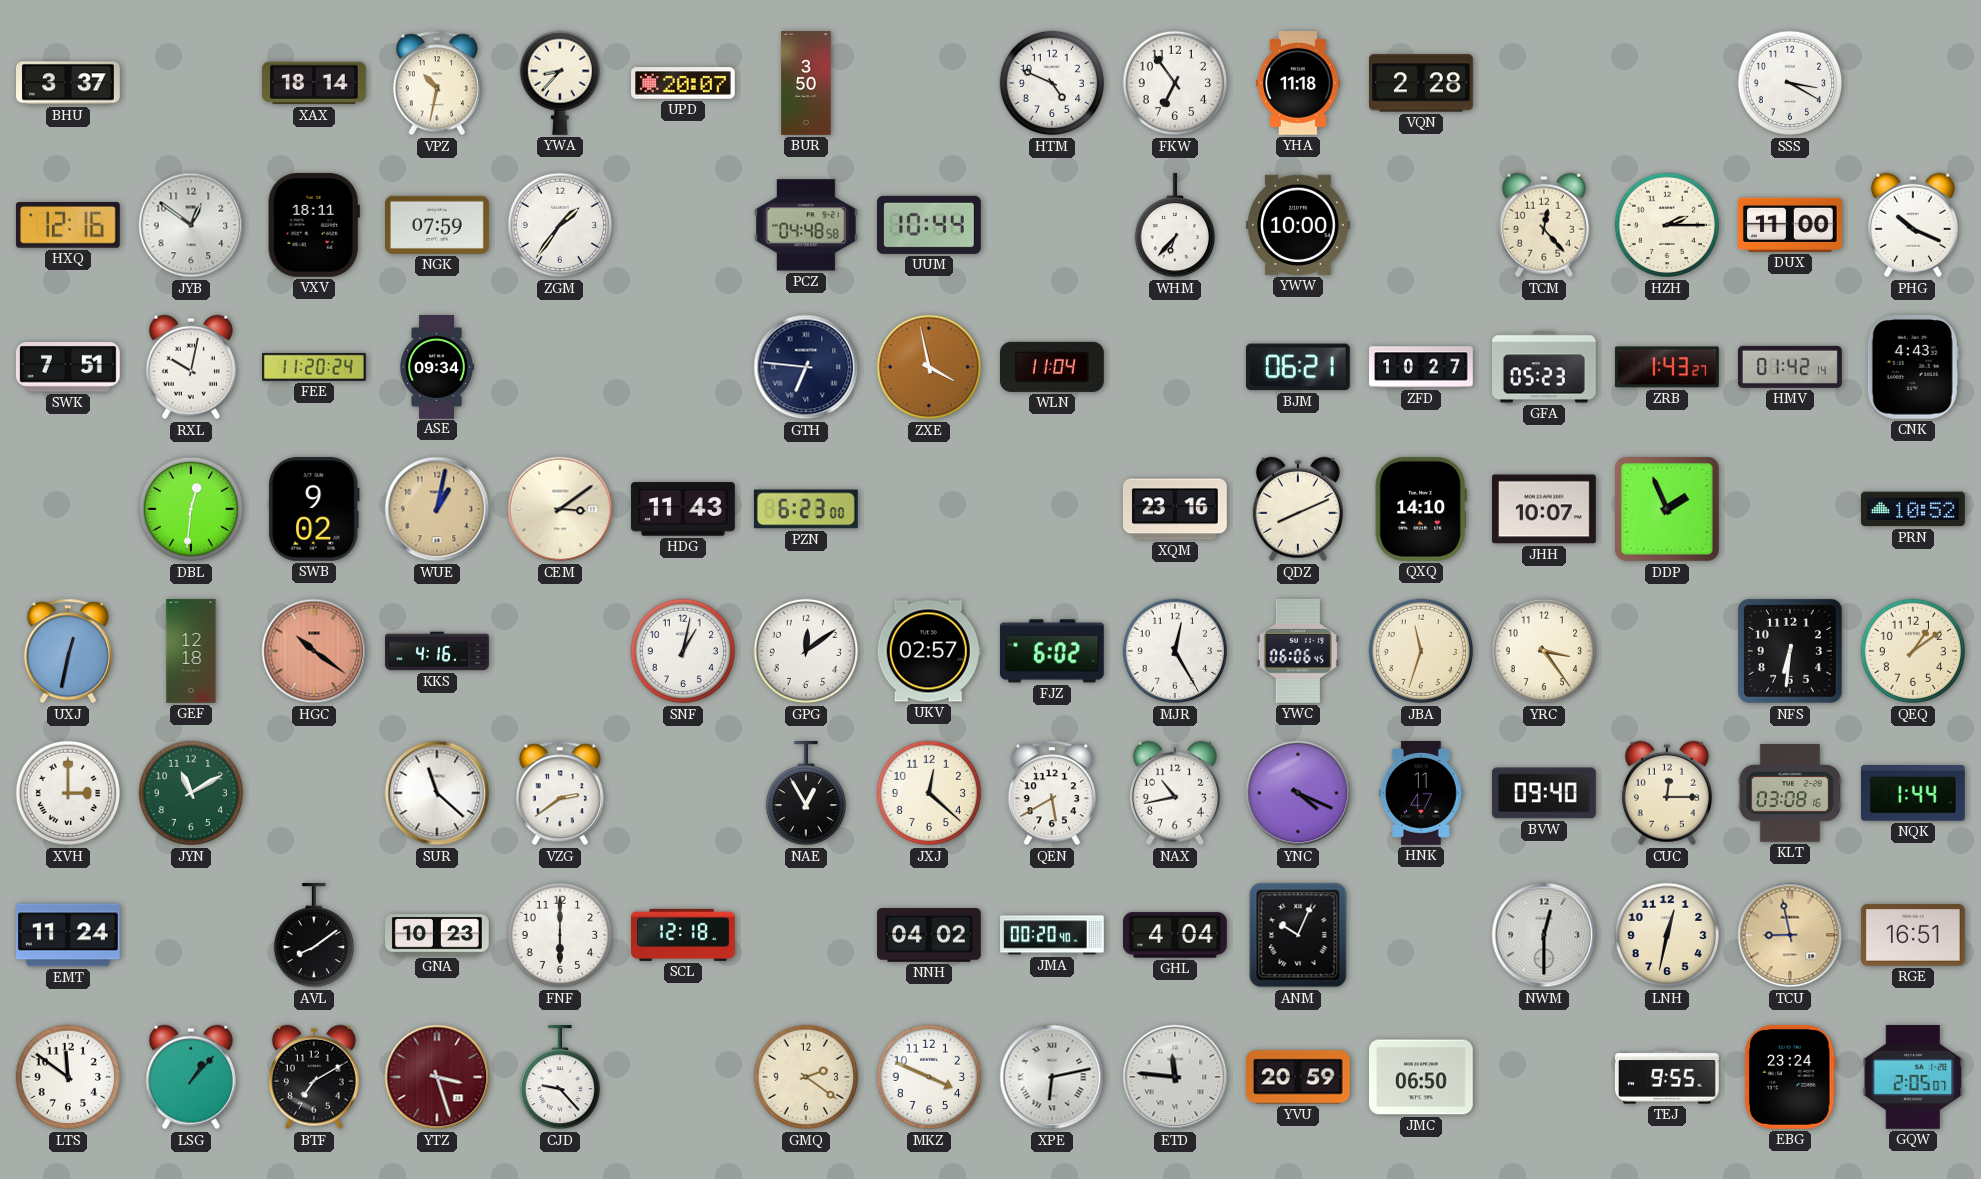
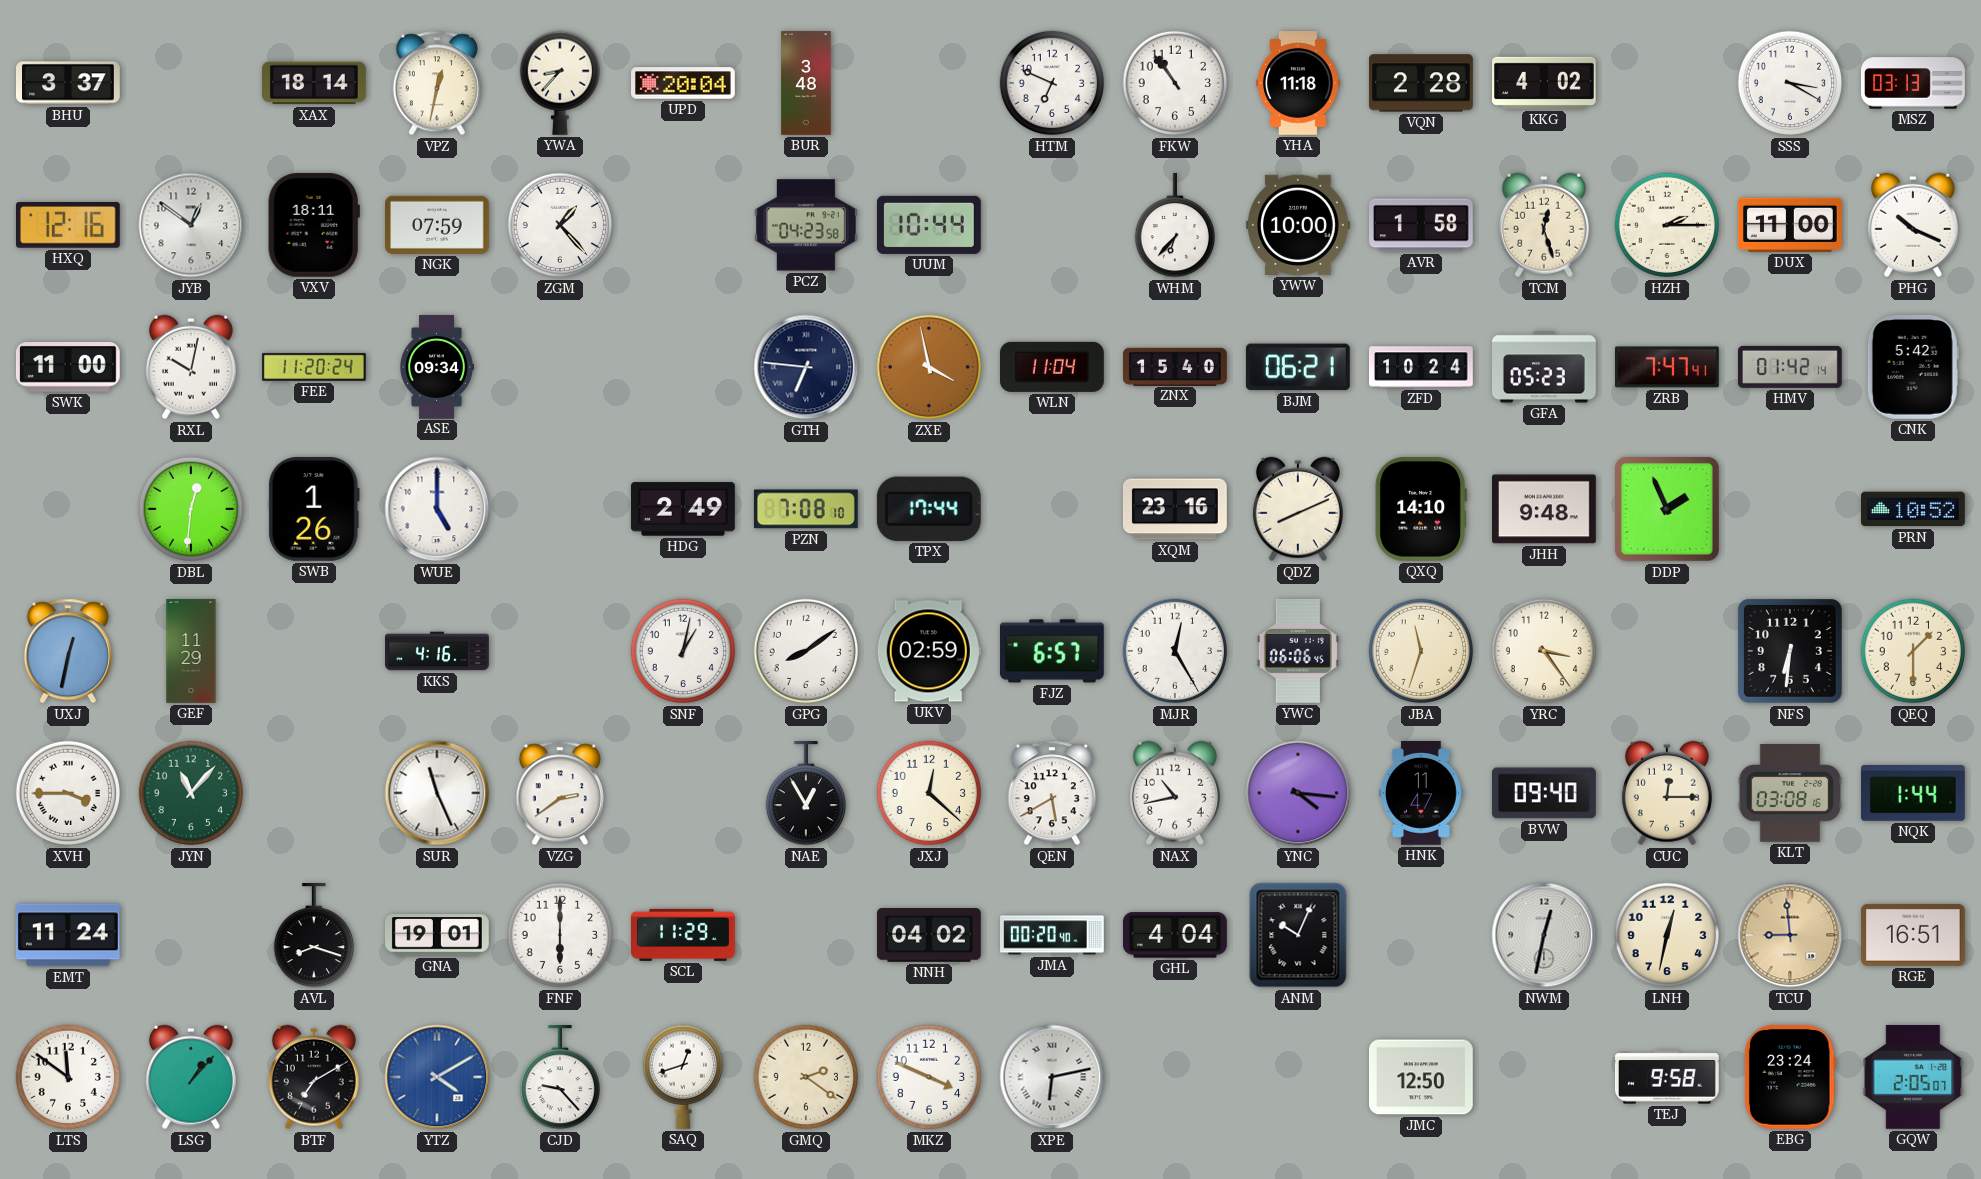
VPZ: 10:32 -> 12:32 (437, 83)
UPD: 20:07 -> 20:04 (684, 83)
BUR: 3:50 -> 3:48 (806, 83)
HTM: 4:49 -> 6:49 (1052, 83)
FKW: 6:54 -> 10:54 (1175, 83)
KKG: none -> 4:02 (1545, 83)
MSZ: none -> 03:13 (1914, 83)
ZGM: 1:36 -> 1:23 (560, 225)
PCZ: 04:48 -> 04:23 (806, 225)
AVR: none -> 1:58 (1422, 225)
TCM: 12:23 -> 12:27 (1544, 225)
SWK: 7:51 -> 11:00 (68, 368)
ZNX: none -> 15:40 (1176, 366)
ZFD: 10:27 -> 10:24 (1421, 367)
ZRB: 1:43 -> 7:47 (1667, 367)
CNK: 4:43 -> 5:42 (1913, 367)
SWB: 9:02 -> 1:26 (314, 509)
WUE: 1:02 -> 5:00 (437, 509)
WUE dial: champagne -> white (437, 509)
CEM: 3:09 -> none (560, 509)
HDG: 11:43 -> 2:49 (683, 509)
PZN: 6:23 -> 7:08 (806, 509)
TPX: none -> 17:44 (929, 509)
JHH: 10:07 -> 9:48 (1545, 509)
GEF: 12:18 -> 11:29 (191, 651)
HGC: 10:21 -> none (314, 651)
GPG: 12:09 -> 8:09 (806, 651)
UKV: 02:57 -> 02:59 (929, 651)
FJZ: 6:02 -> 6:57 (1052, 651)
QEQ: 1:09 -> 1:30 (1913, 651)
XVH: 3:00 -> 3:45 (68, 793)
JYN: 11:10 -> 11:07 (191, 793)
SUR: 11:22 -> 11:26 (437, 793)
YNC: 4:19 -> 4:16 (1298, 793)
AVL: 8:09 -> 8:18 (313, 936)
GNA: 10:23 -> 19:01 (438, 935)
SCL: 12:18 -> 11:29 (684, 935)
NWM: 12:30 -> 12:32 (1544, 935)
TCU: 8:58 -> 8:59 (1790, 935)
YTZ: 3:27 -> 4:10 (437, 1077)
YTZ dial: burgundy -> blue (437, 1077)
SAQ: none -> 12:42 (682, 1077)
ETD: 11:46 -> none (1175, 1077)
YVU: 20:59 -> none (1299, 1077)
JMC: 06:50 -> 12:50 (1422, 1077)
TEJ: 9:55 -> 9:58 (1667, 1077)
